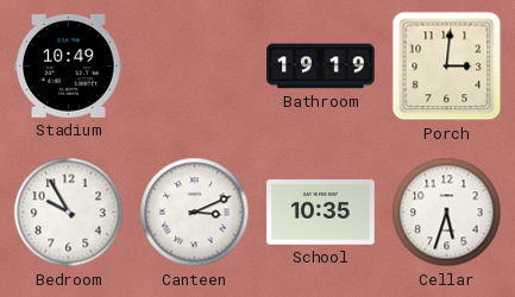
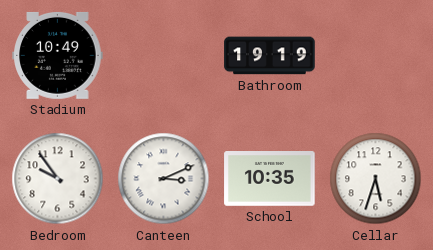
Porch: 3:01 -> none (447, 67)
Bedroom: 9:55 -> 9:54 (58, 179)
